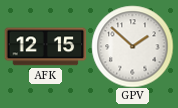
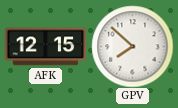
GPV: 1:52 -> 7:52 (132, 46)
